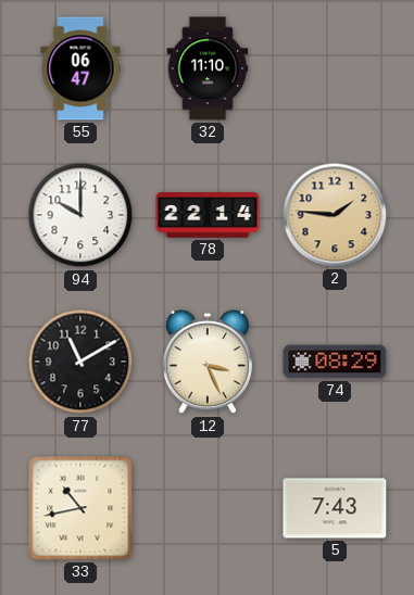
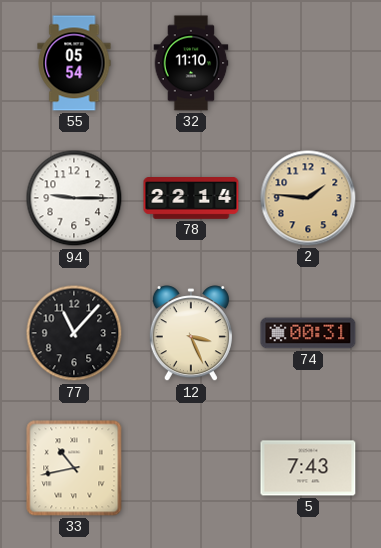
55: 06:47 -> 05:54 (74, 63)
94: 10:00 -> 9:15 (74, 198)
77: 11:10 -> 11:07 (74, 333)
74: 08:29 -> 00:31 (308, 333)
